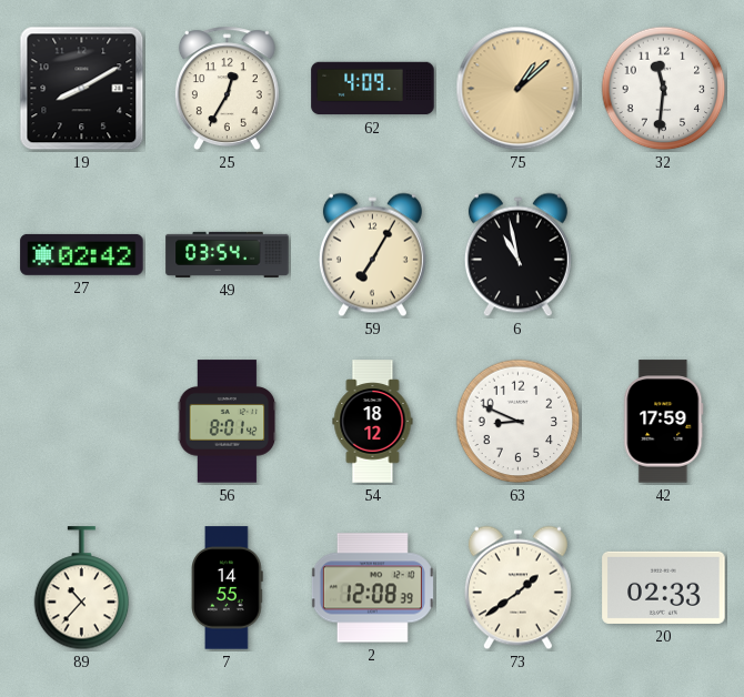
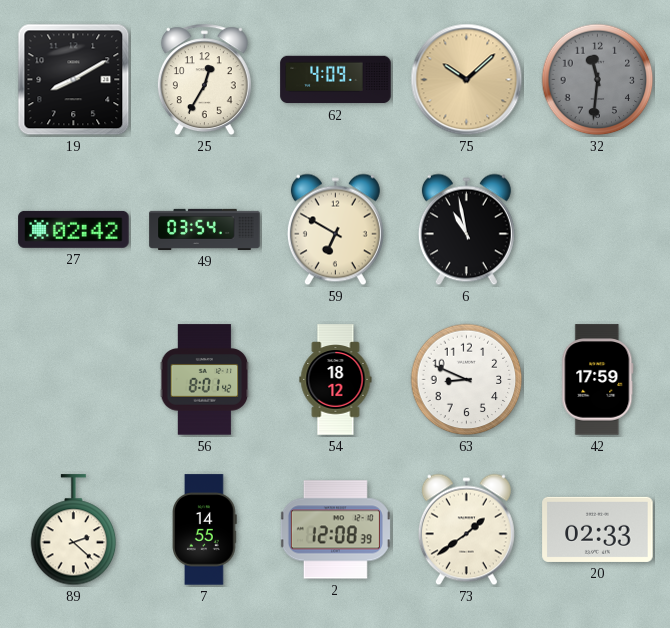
75: 1:08 -> 10:08 (467, 80)
32 dial: white -> grey (598, 80)
59: 7:05 -> 6:50 (335, 230)
89: 10:37 -> 2:22 (74, 530)
